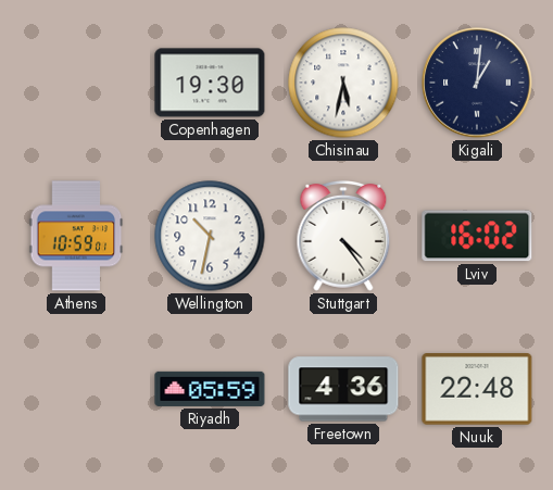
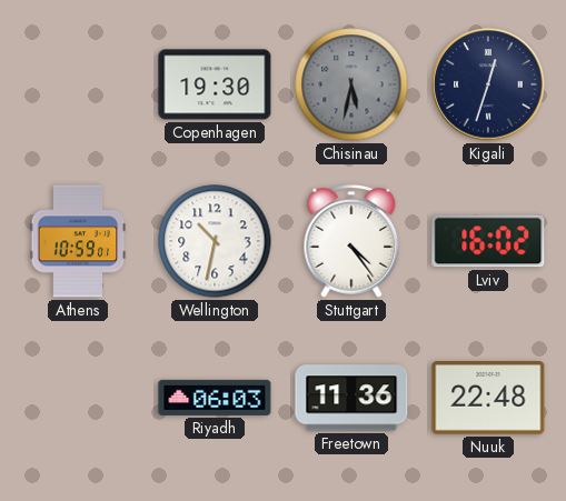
Chisinau dial: white -> grey (351, 84)
Kigali: 1:01 -> 12:33 (488, 84)
Riyadh: 05:59 -> 06:03 (215, 398)
Freetown: 4:36 -> 11:36 (351, 398)
